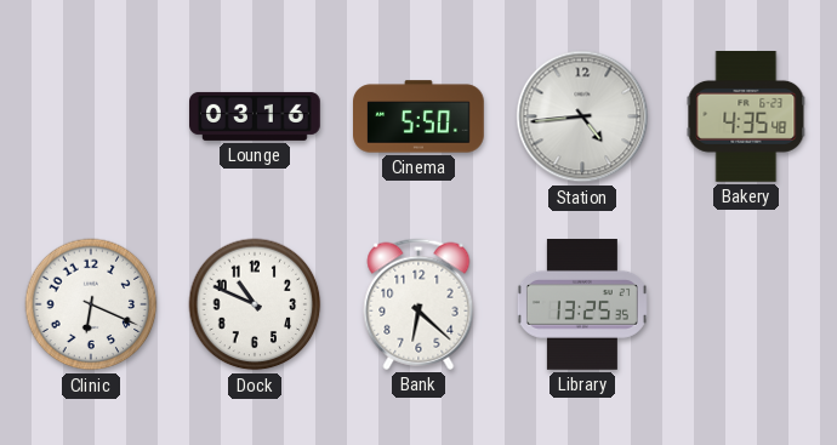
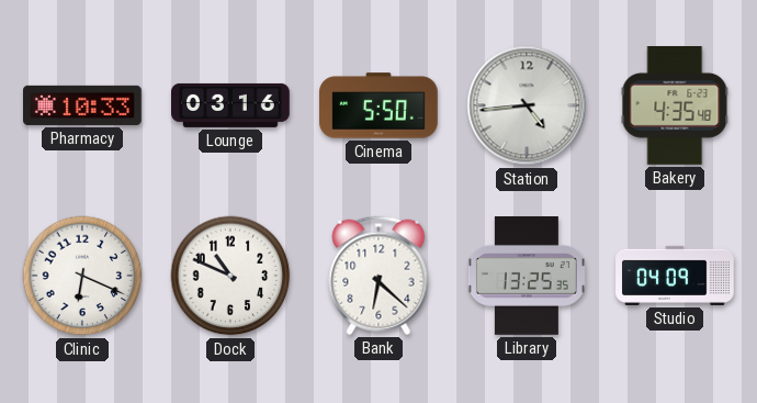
Pharmacy: none -> 10:33 (83, 105)
Studio: none -> 04:09 (675, 276)
